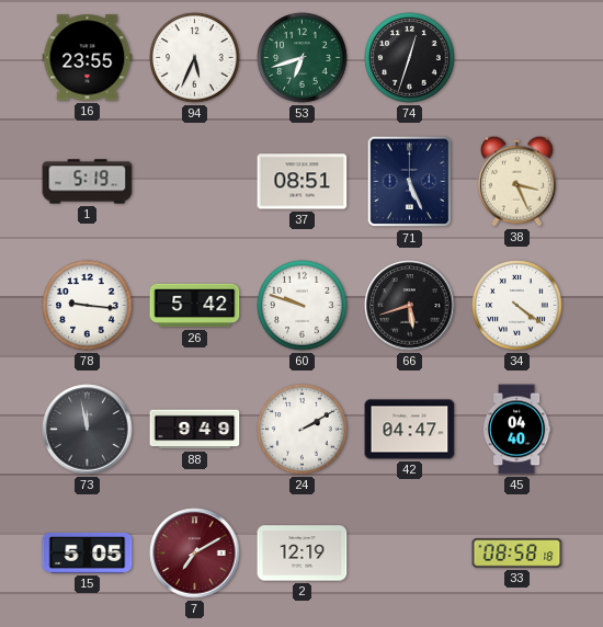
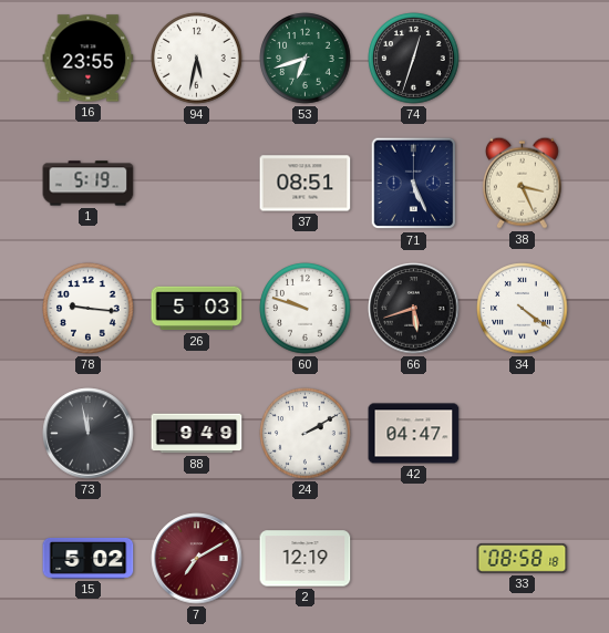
94: 5:34 -> 5:32 (197, 59)
26: 5:42 -> 5:03 (197, 309)
45: 04:40 -> none (516, 430)
15: 5:05 -> 5:02 (89, 559)
